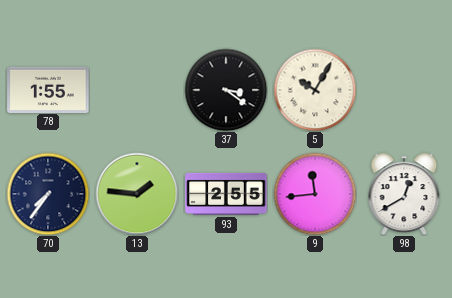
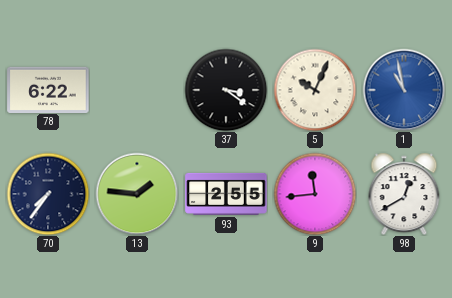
78: 1:55 -> 6:22 (48, 89)
5: 10:05 -> 10:04 (315, 90)
1: none -> 10:58 (404, 90)
